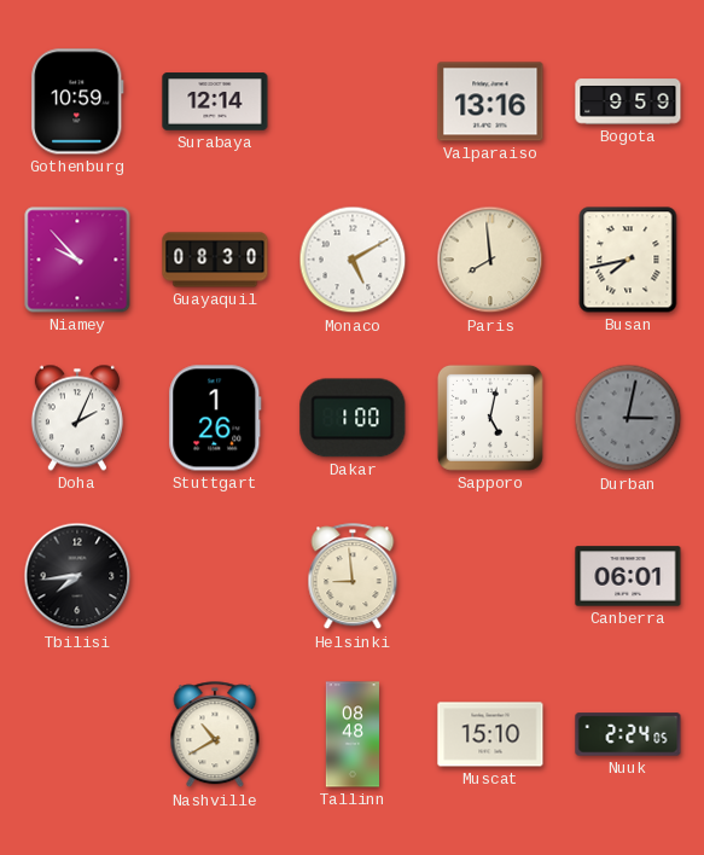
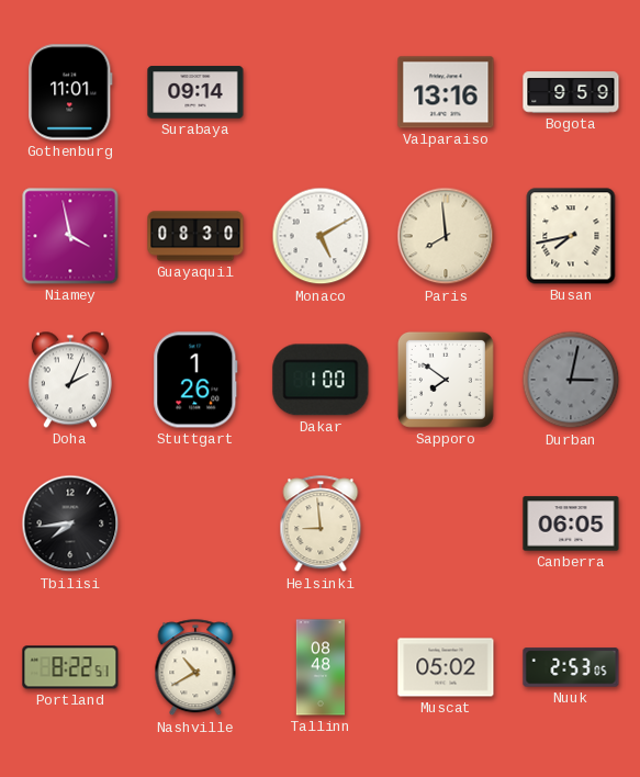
Gothenburg: 10:59 -> 11:01 (70, 92)
Surabaya: 12:14 -> 09:14 (195, 92)
Niamey: 9:53 -> 3:58 (70, 236)
Sapporo: 5:02 -> 7:51 (446, 380)
Canberra: 06:01 -> 06:05 (571, 523)
Portland: none -> 8:22 (70, 667)
Muscat: 15:10 -> 05:02 (446, 667)
Nuuk: 2:24 -> 2:53 (571, 667)
